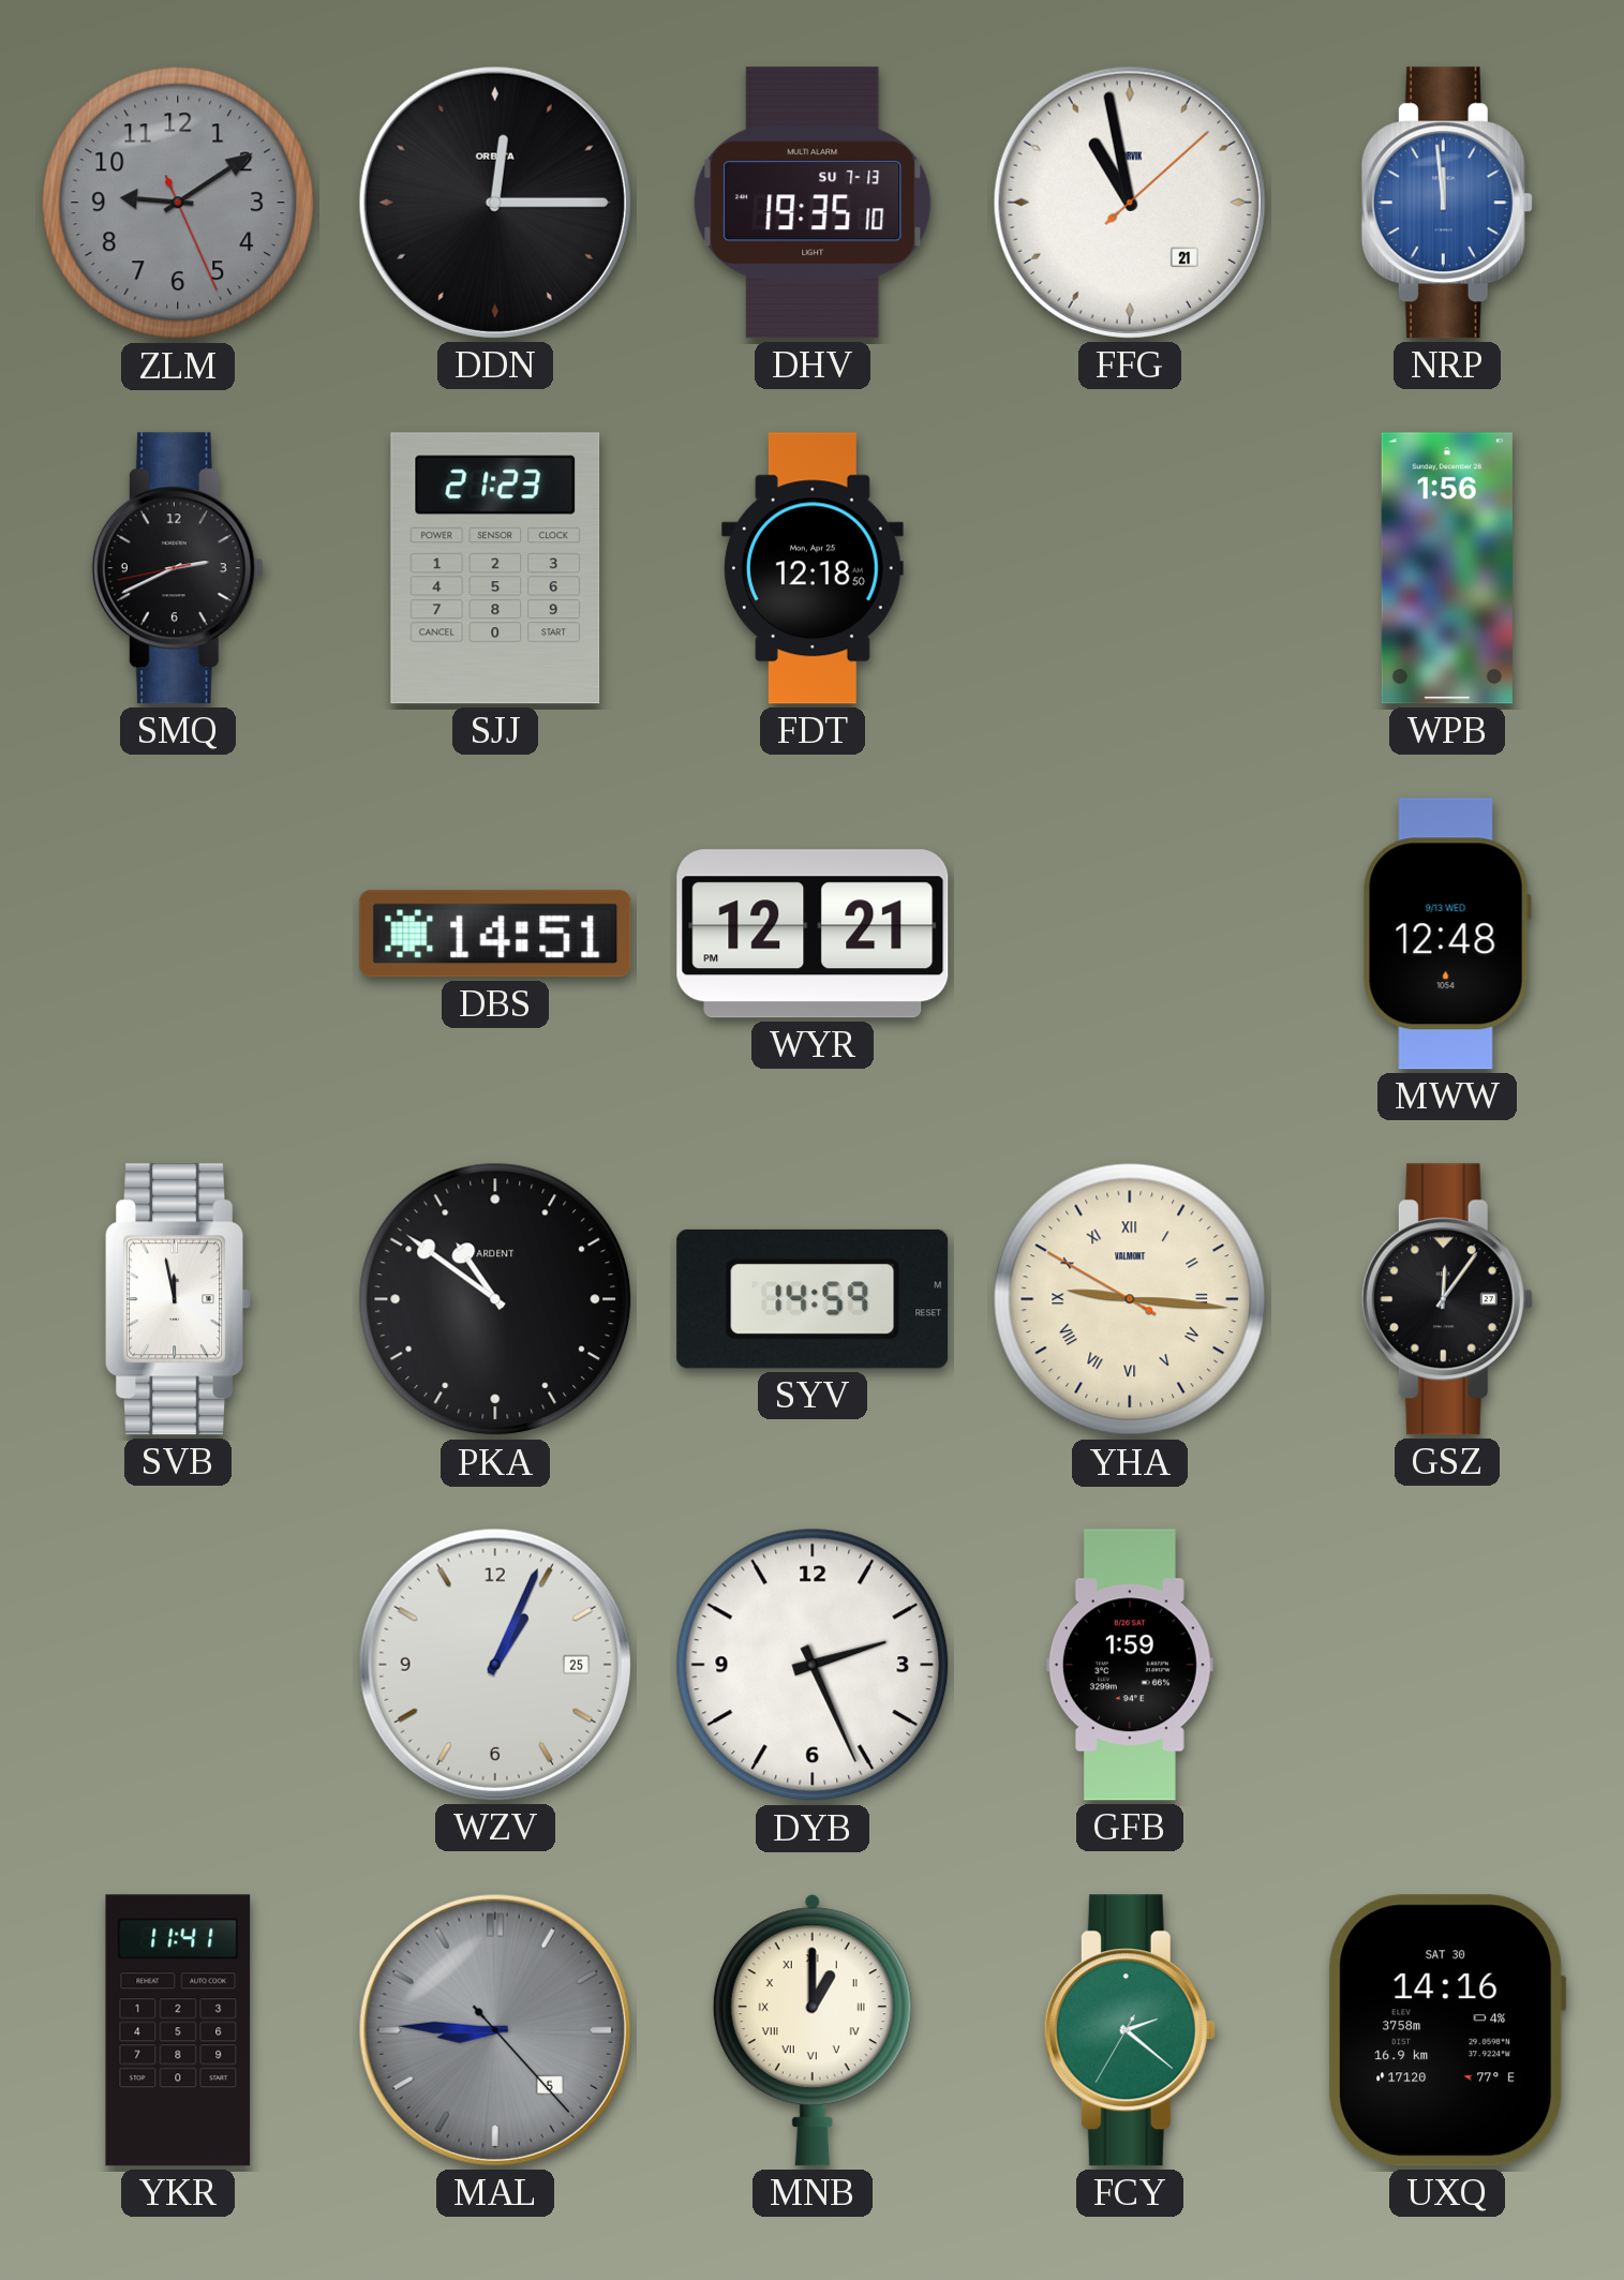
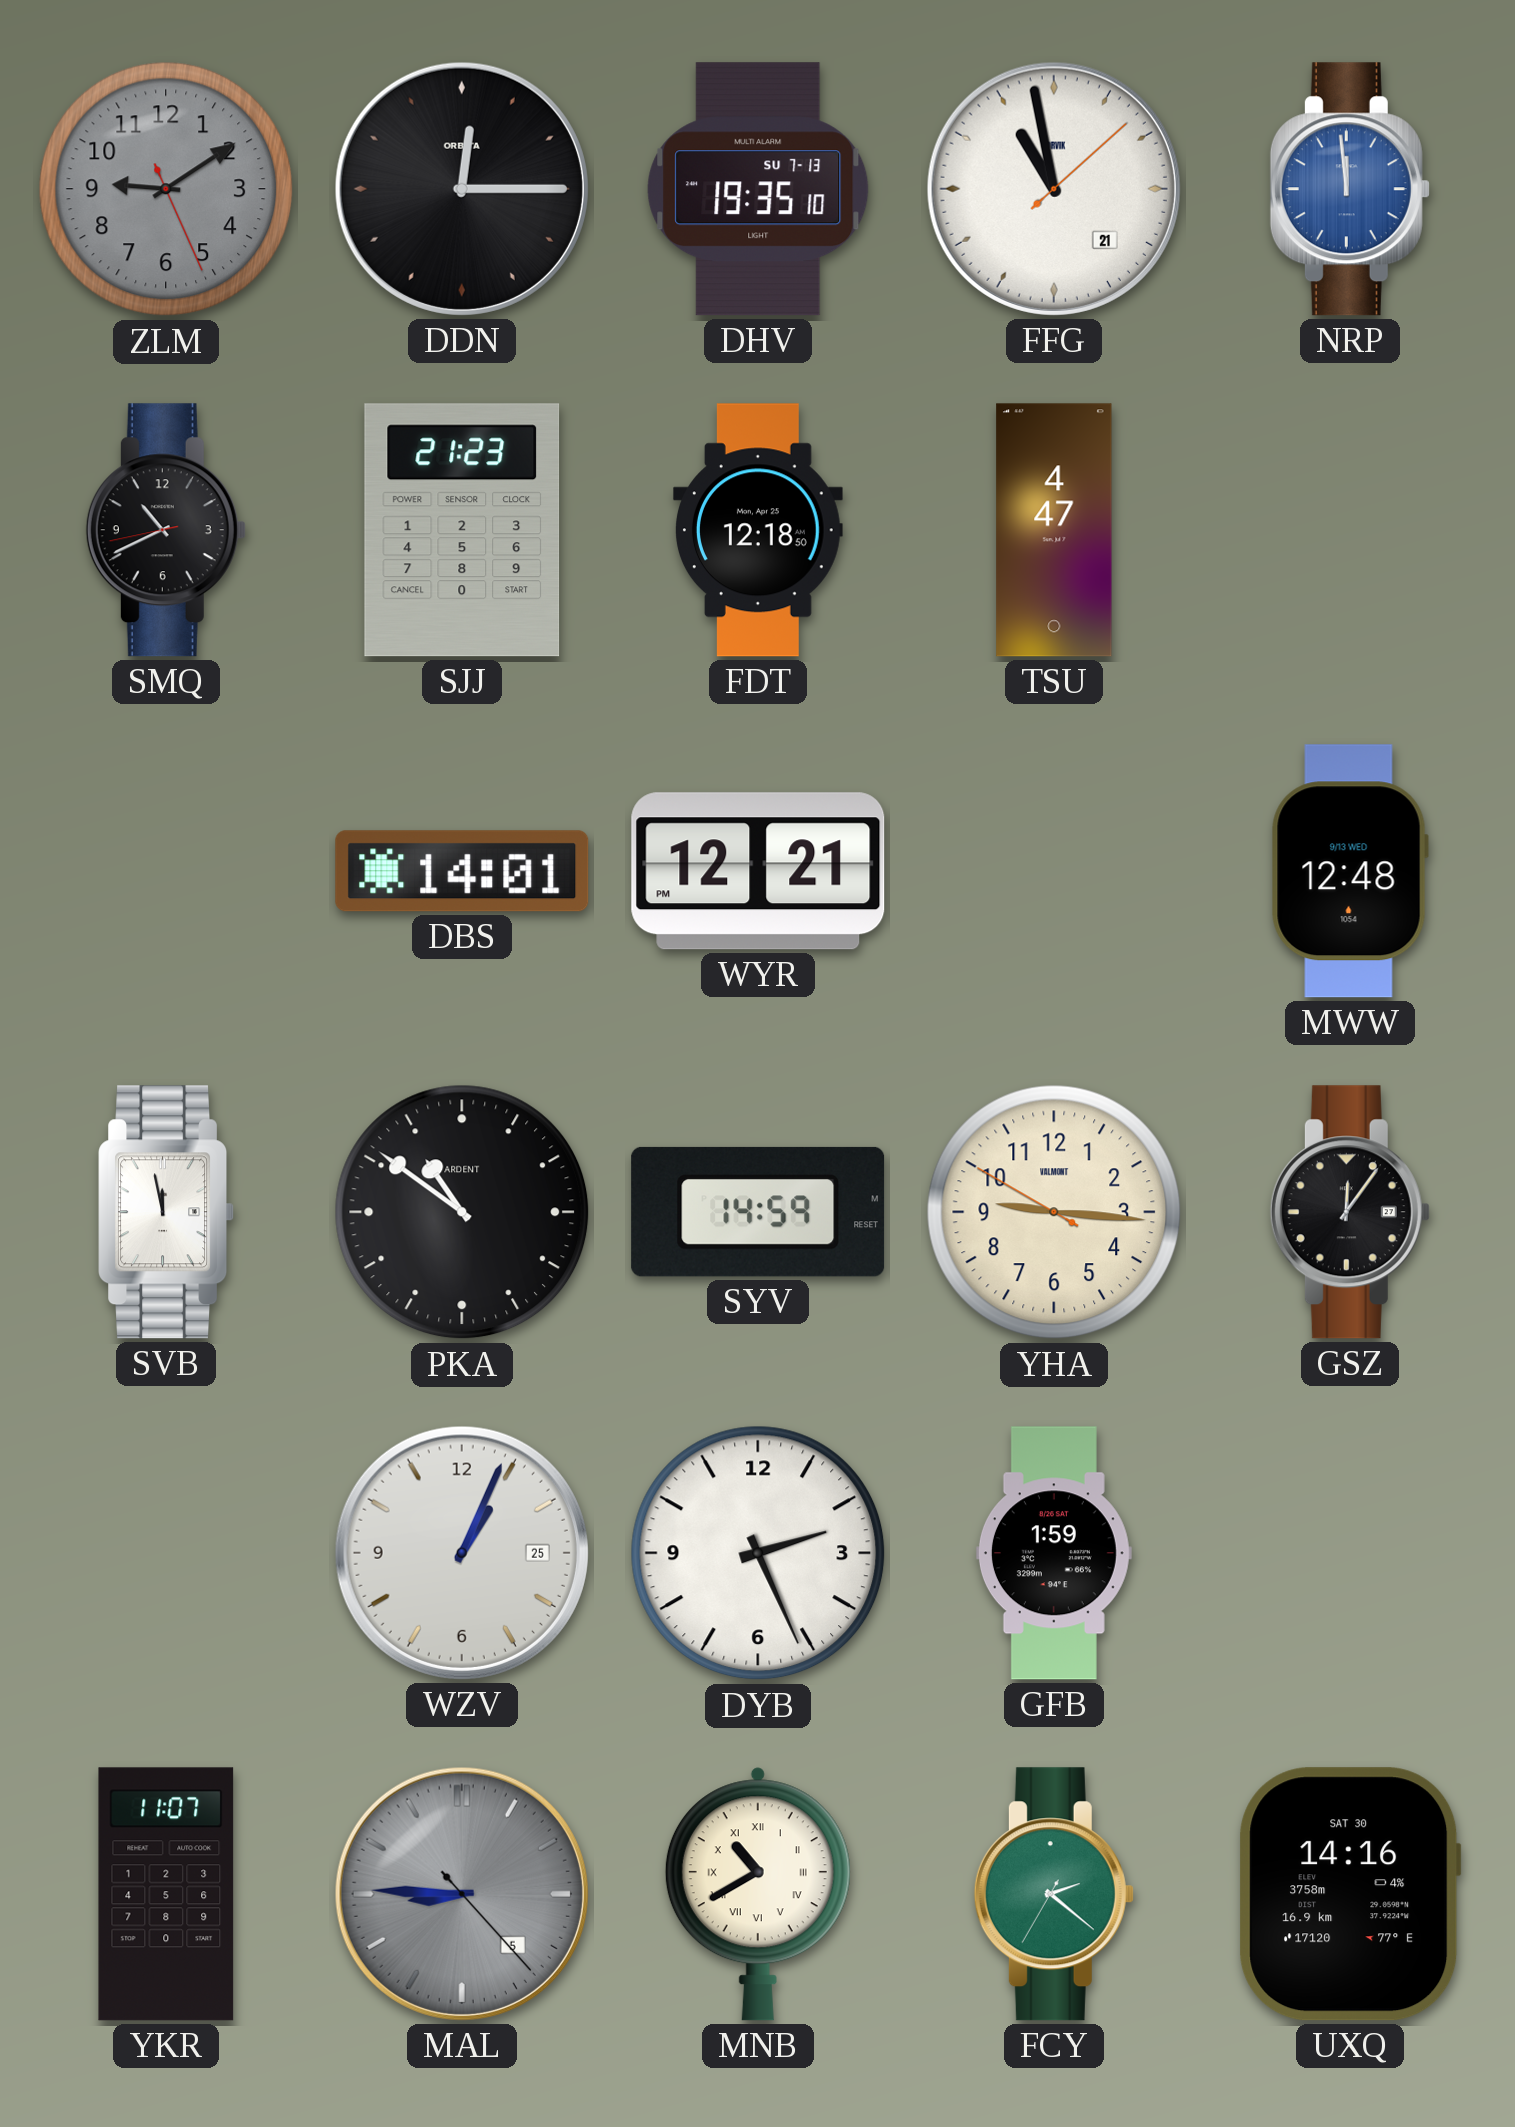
SMQ: 2:40 -> 10:40 (166, 530)
TSU: none -> 4:47 (1054, 530)
WPB: 1:56 -> none (1447, 568)
DBS: 14:51 -> 14:01 (462, 871)
YHA numerals: Roman -> Arabic (1054, 1212)
YKR: 11:41 -> 11:07 (166, 1894)
MNB: 1:00 -> 10:40 (758, 1894)
